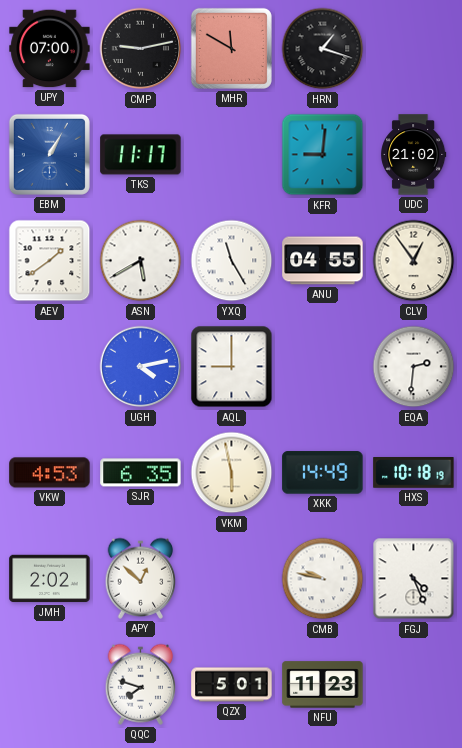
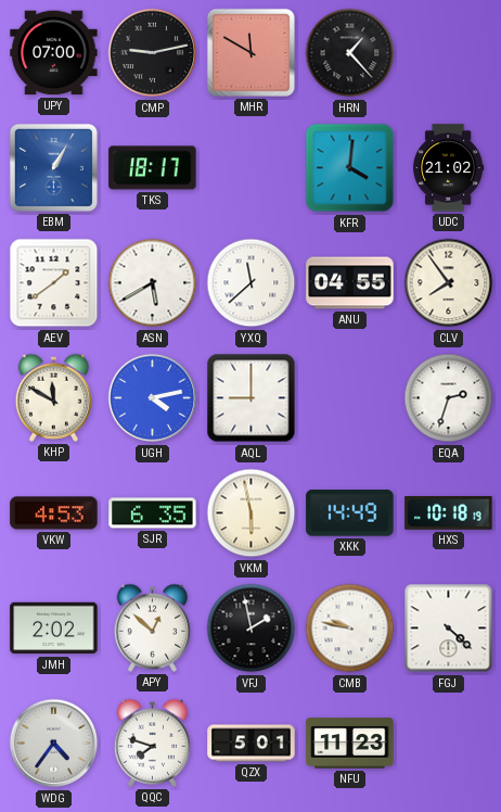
HRN: 1:18 -> 1:23 (350, 53)
TKS: 11:17 -> 18:17 (153, 168)
KFR: 9:01 -> 4:01 (350, 168)
YXQ: 11:25 -> 11:38 (252, 283)
CLV: 12:54 -> 7:54 (449, 283)
KHP: none -> 11:50 (54, 397)
EQA: 2:31 -> 2:33 (449, 398)
VFJ: none -> 1:58 (252, 629)
FGJ: 4:26 -> 4:22 (449, 629)
WDG: none -> 4:36 (54, 744)
